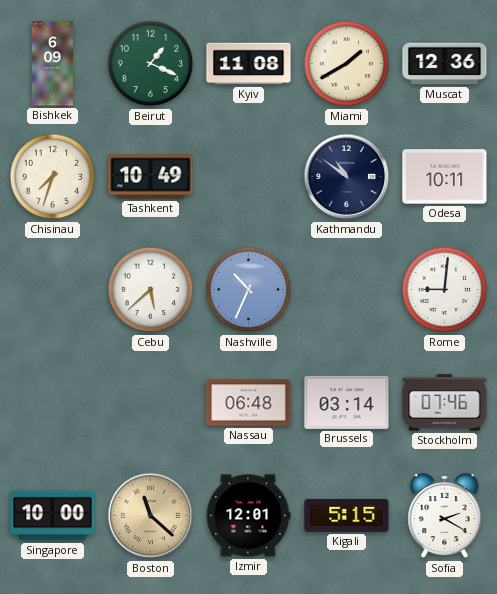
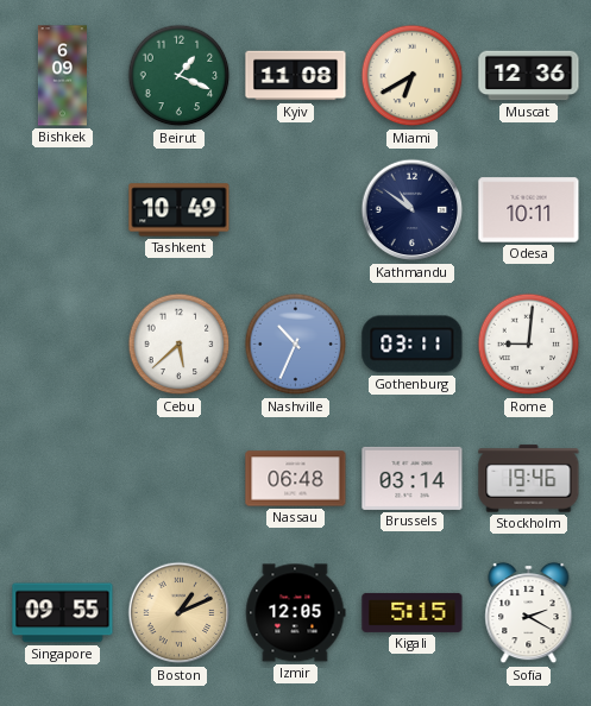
Miami: 1:40 -> 6:40 (413, 76)
Chisinau: 7:33 -> none (53, 177)
Gothenburg: none -> 03:11 (413, 345)
Stockholm: 07:46 -> 19:46 (529, 479)
Singapore: 10:00 -> 09:55 (63, 613)
Boston: 11:22 -> 1:11 (180, 613)
Izmir: 12:01 -> 12:05 (295, 613)
